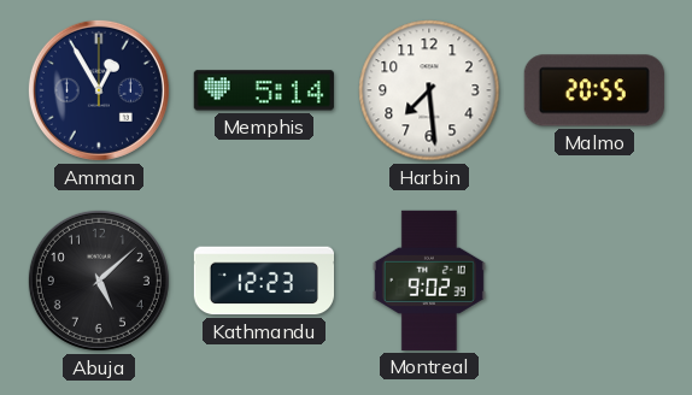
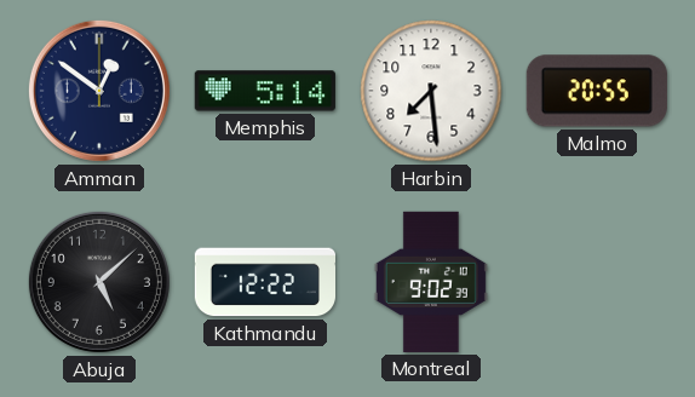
Amman: 12:55 -> 12:51 (99, 91)
Kathmandu: 12:23 -> 12:22 (264, 282)
